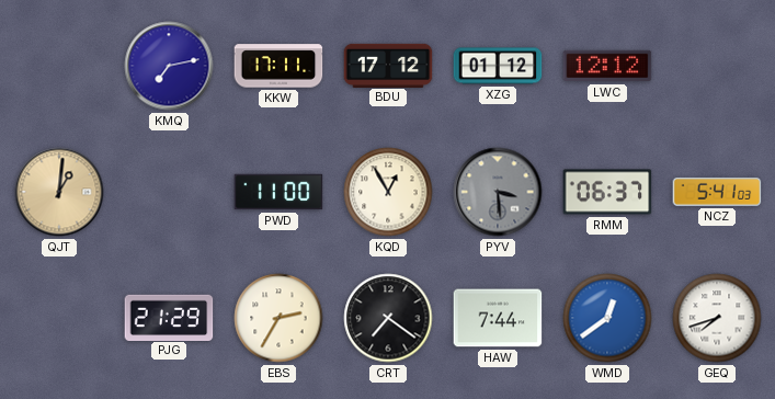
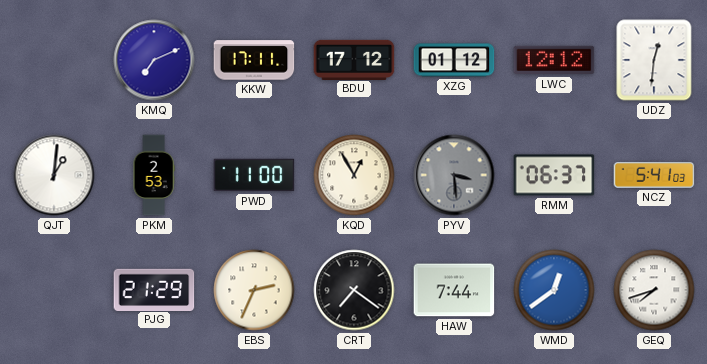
KMQ: 7:13 -> 7:11 (154, 60)
UDZ: none -> 12:31 (654, 60)
QJT dial: champagne -> white (54, 175)
PKM: none -> 2:53 (154, 175)
EBS: 2:35 -> 2:34 (254, 290)
